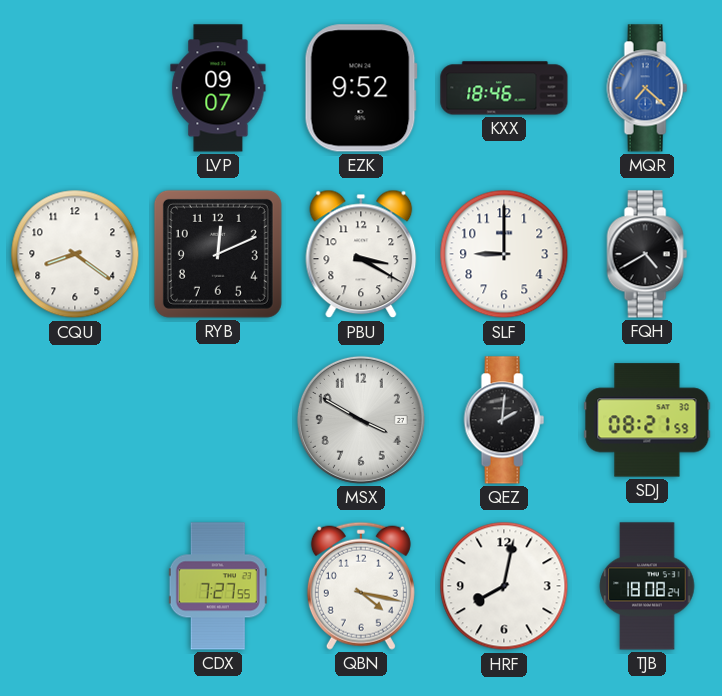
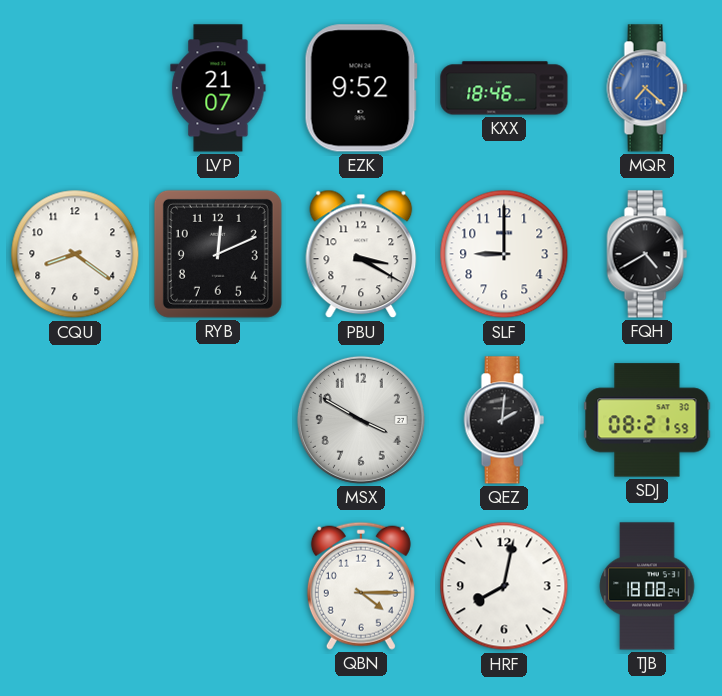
LVP: 09:07 -> 21:07 (218, 88)
CDX: 7:27 -> none (218, 586)
QBN: 4:17 -> 4:15 (361, 586)
